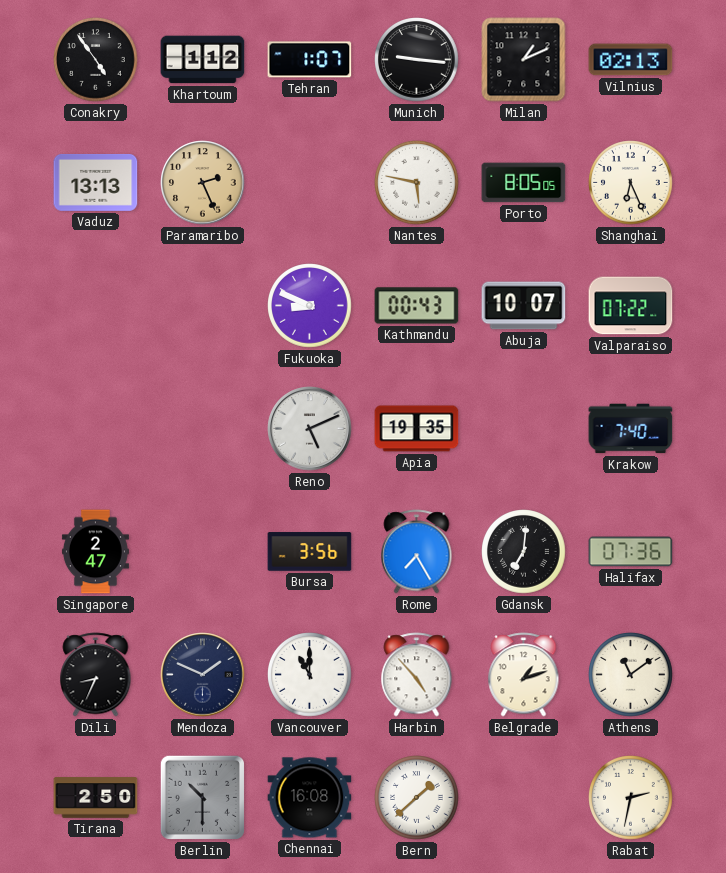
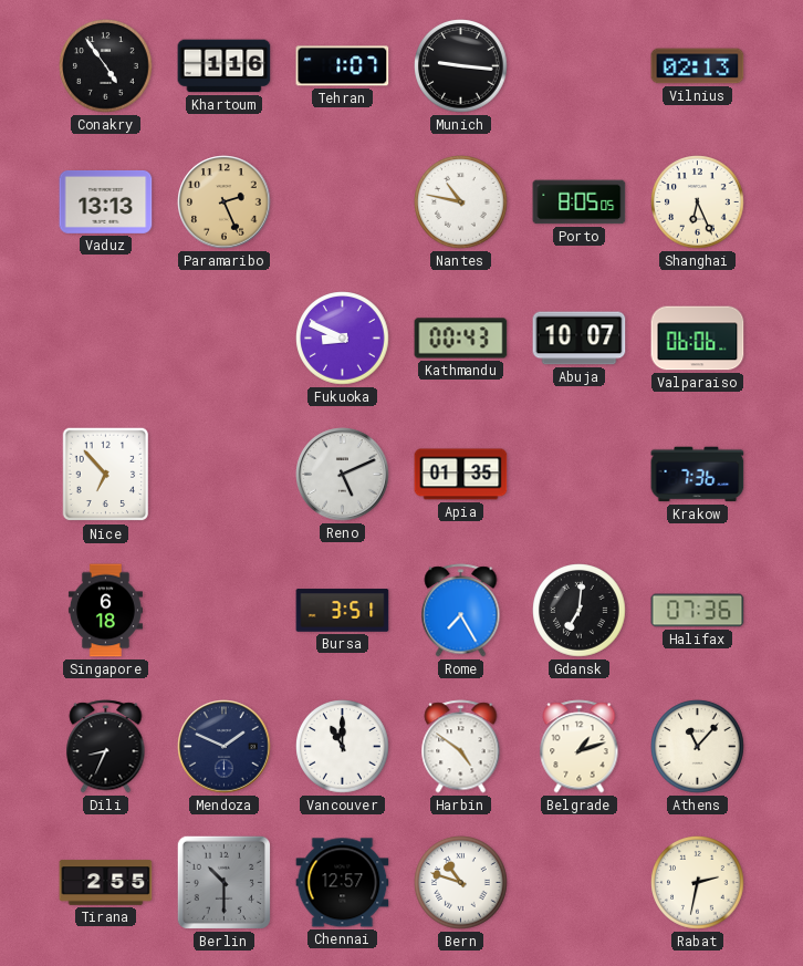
Khartoum: 1:12 -> 1:16 (225, 66)
Milan: 1:11 -> none (524, 60)
Nantes: 5:47 -> 10:47 (461, 202)
Valparaiso: 07:22 -> 06:06 (698, 339)
Nice: none -> 6:53 (106, 475)
Apia: 19:35 -> 01:35 (461, 475)
Krakow: 7:40 -> 7:36 (698, 475)
Singapore: 2:47 -> 6:18 (105, 611)
Bursa: 3:56 -> 3:51 (343, 611)
Harbin: 4:53 -> 4:51 (461, 747)
Athens: 11:09 -> 11:07 (698, 747)
Tirana: 2:50 -> 2:55 (106, 883)
Chennai: 16:08 -> 12:57 (343, 883)
Bern: 1:38 -> 10:48 (461, 883)
